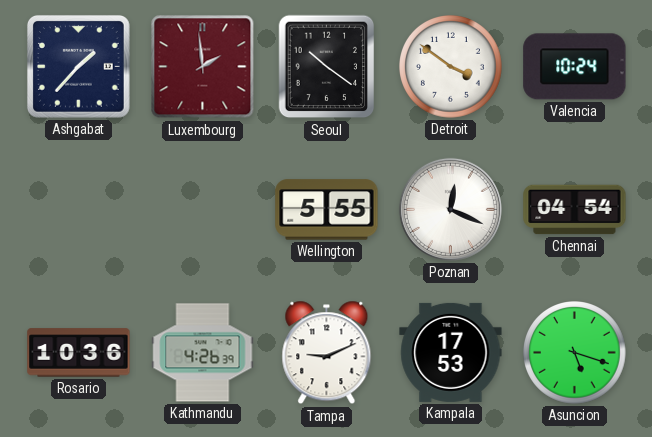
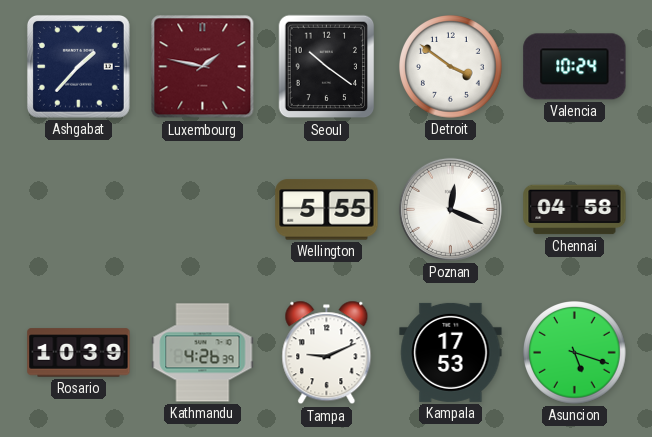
Luxembourg: 1:59 -> 1:47 (203, 67)
Chennai: 04:54 -> 04:58 (575, 210)
Rosario: 10:36 -> 10:39 (79, 353)
